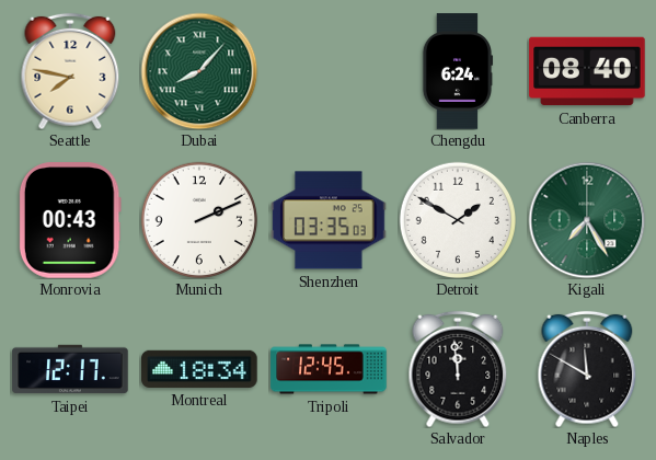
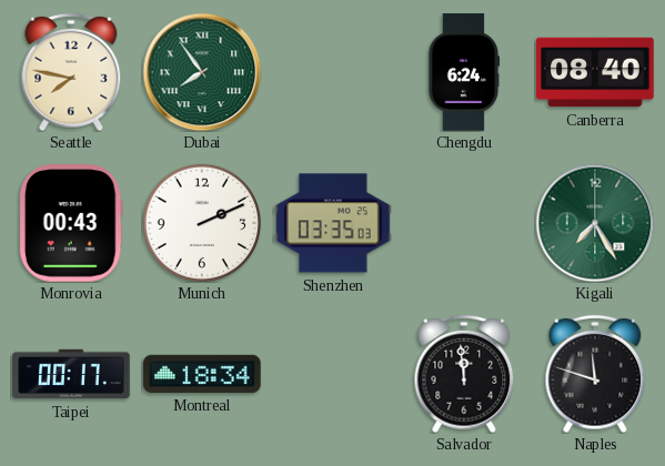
Dubai: 8:07 -> 7:54 (202, 72)
Detroit: 1:50 -> none (457, 219)
Taipei: 12:17 -> 00:17 (71, 374)
Tripoli: 12:45 -> none (329, 369)
Naples: 11:50 -> 11:48 (595, 374)
